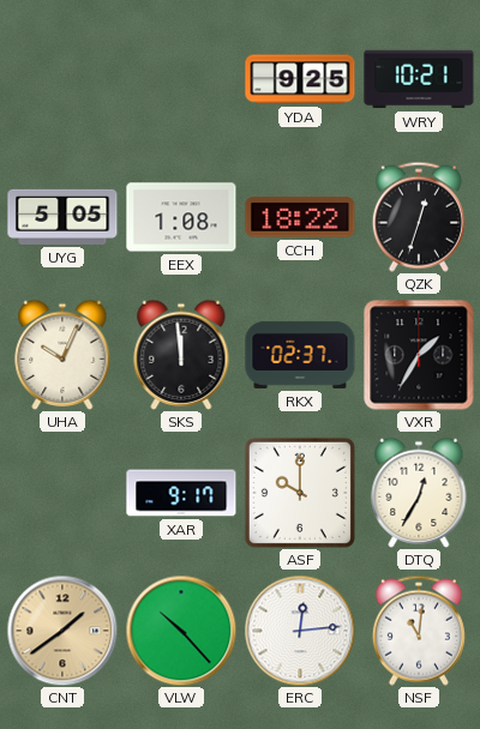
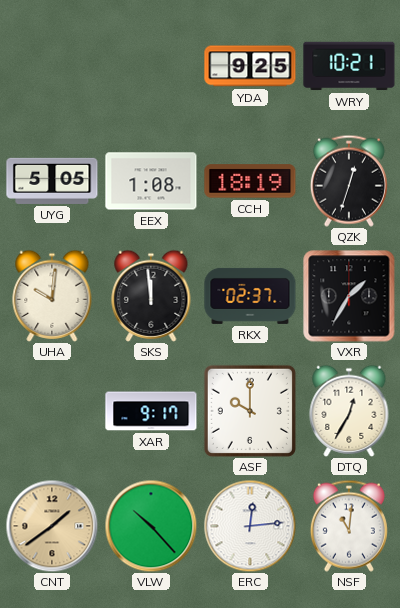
CCH: 18:22 -> 18:19 (250, 181)
UHA: 10:04 -> 10:01 (52, 296)
